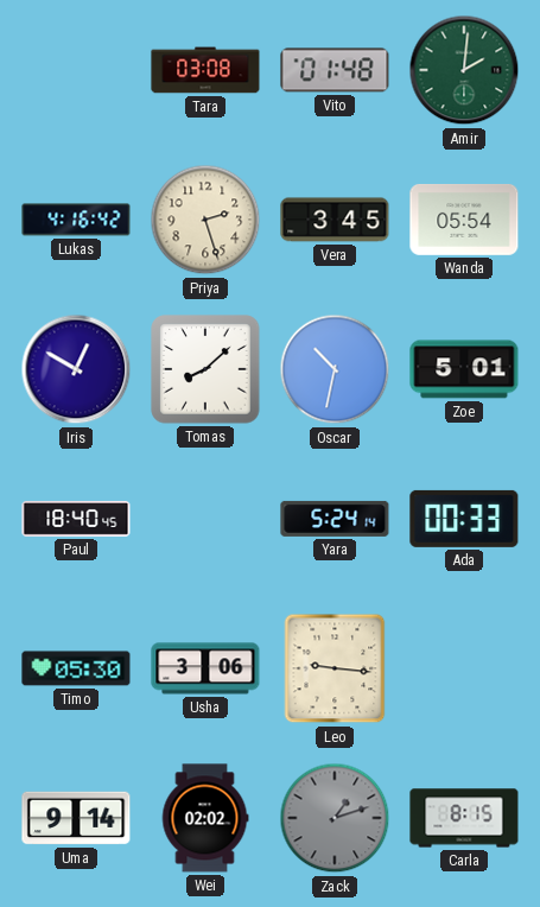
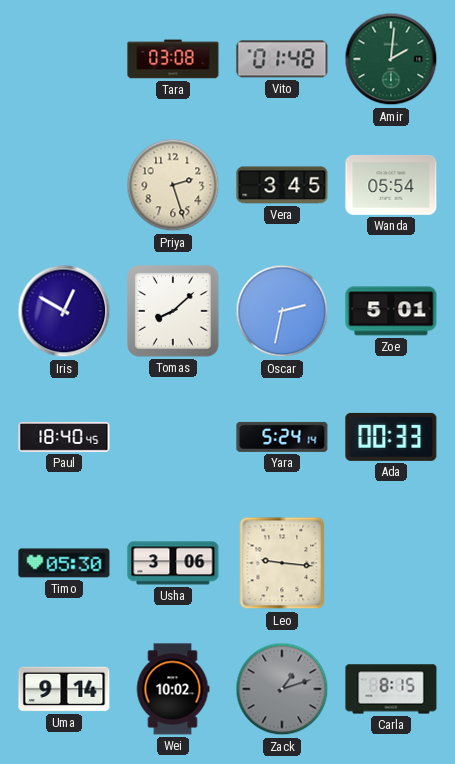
Lukas: 4:16 -> none (76, 220)
Oscar: 10:32 -> 2:32 (282, 311)
Wei: 02:02 -> 10:02 (173, 689)
